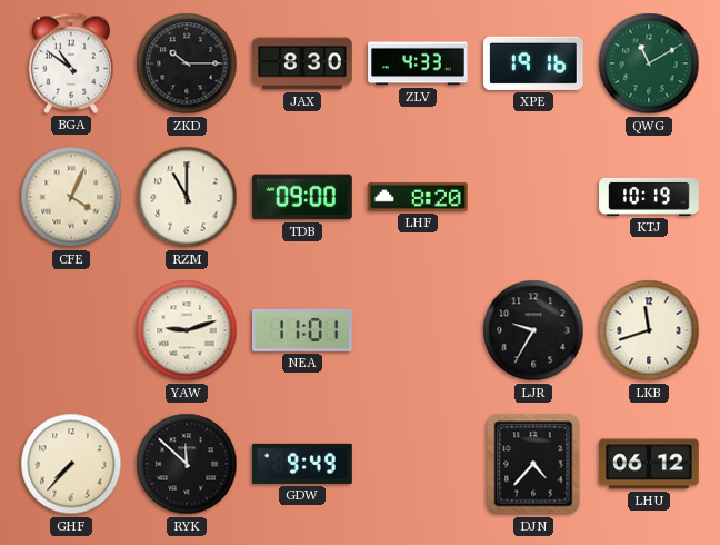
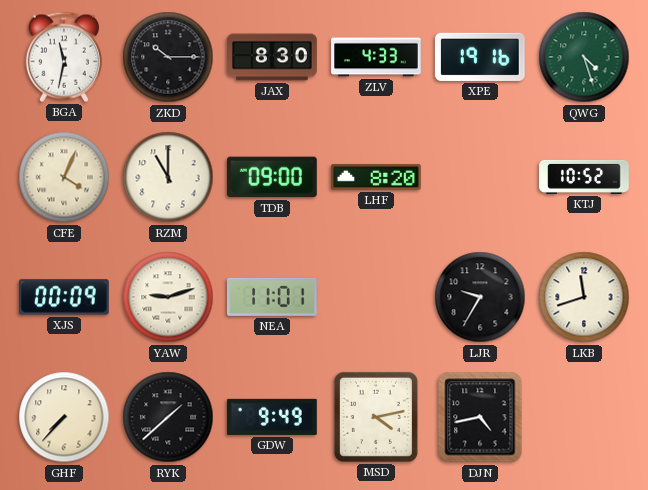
BGA: 10:51 -> 11:32 (63, 57)
QWG: 11:10 -> 4:27 (584, 57)
KTJ: 10:19 -> 10:52 (584, 177)
XJS: none -> 00:09 (65, 297)
RYK: 11:52 -> 1:38 (168, 417)
MSD: none -> 4:13 (376, 417)
DJN: 4:37 -> 4:43 (480, 417)
LHU: 06:12 -> none (649, 464)
